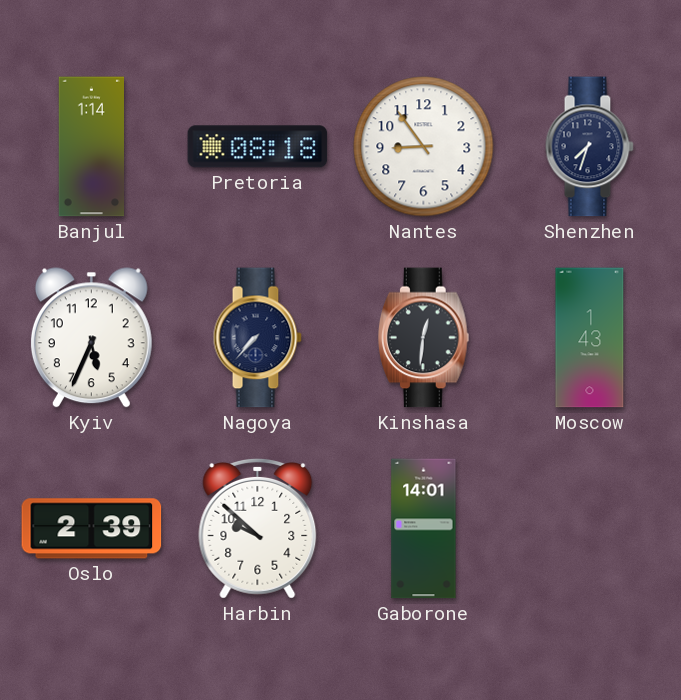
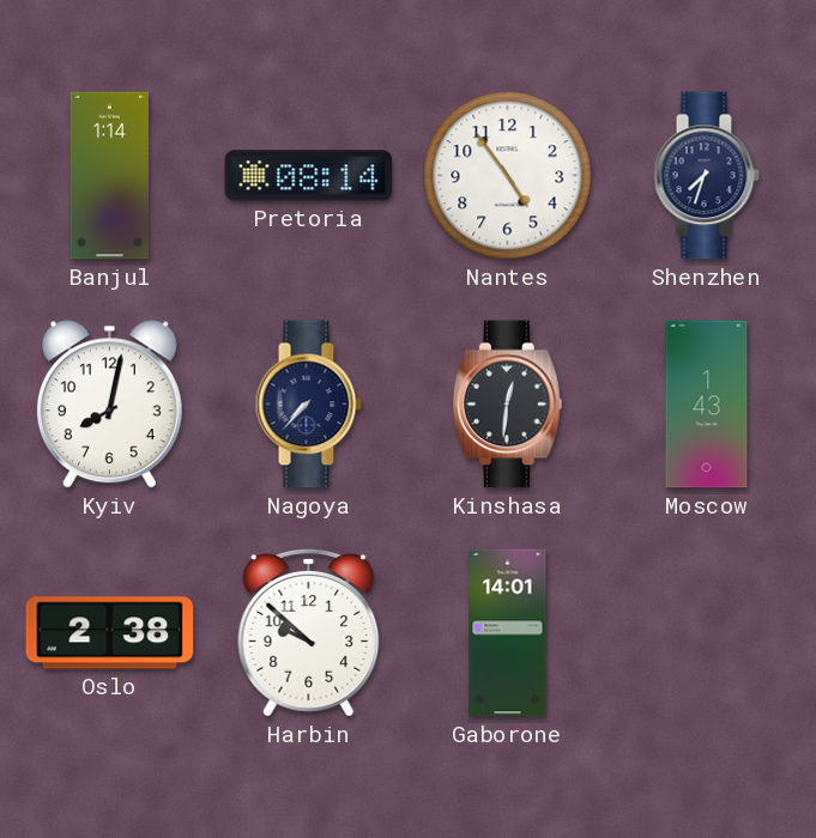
Pretoria: 08:18 -> 08:14 (309, 176)
Nantes: 8:54 -> 4:54 (508, 176)
Kyiv: 5:34 -> 8:02 (109, 405)
Oslo: 2:39 -> 2:38 (110, 633)
